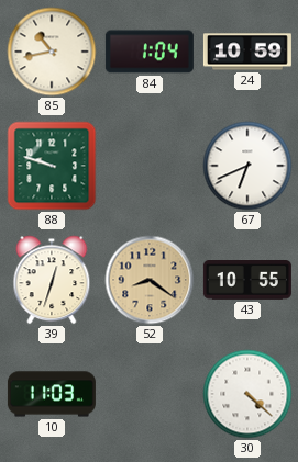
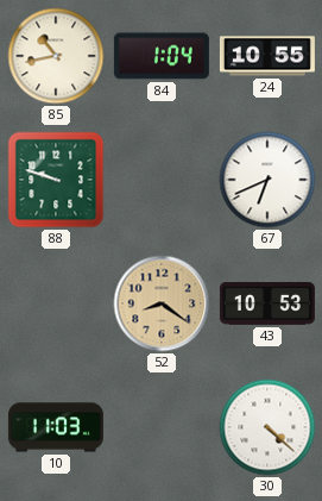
24: 10:59 -> 10:55 (267, 56)
39: 12:33 -> none (52, 280)
43: 10:55 -> 10:53 (267, 303)
